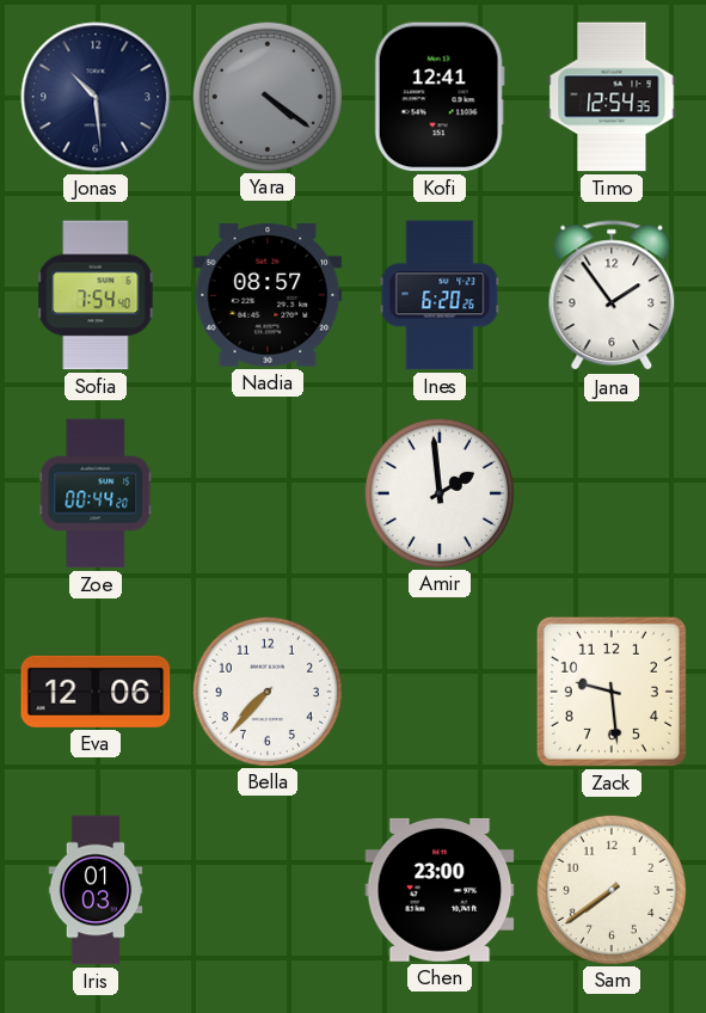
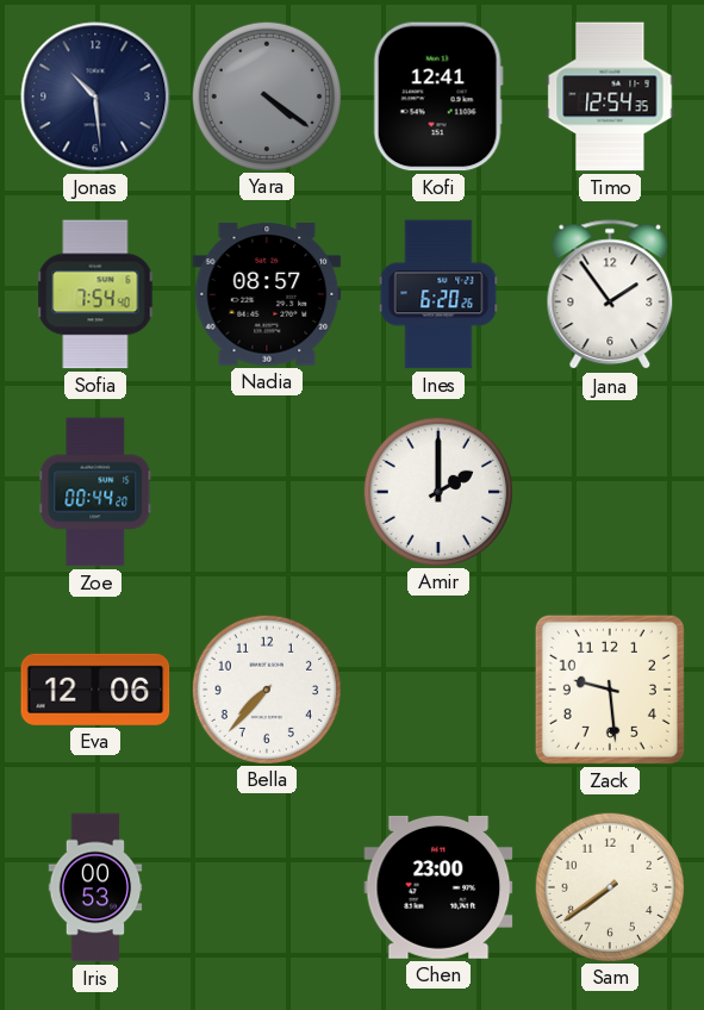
Amir: 1:59 -> 2:00 (437, 491)
Iris: 01:03 -> 00:53 (95, 887)
